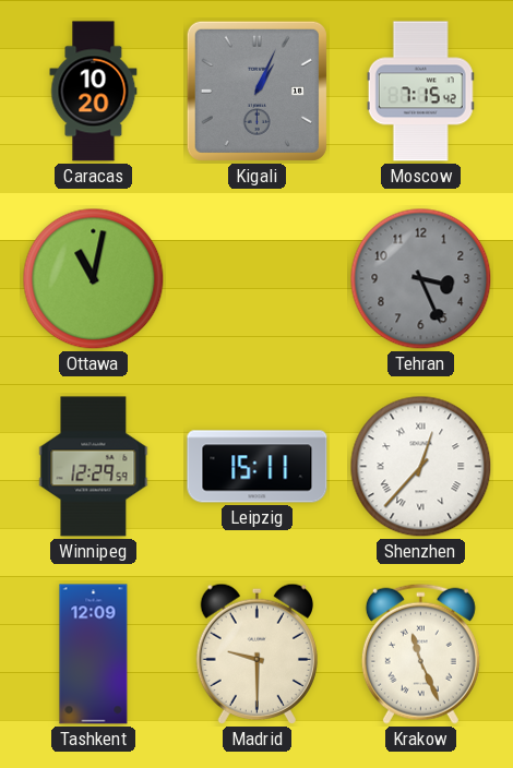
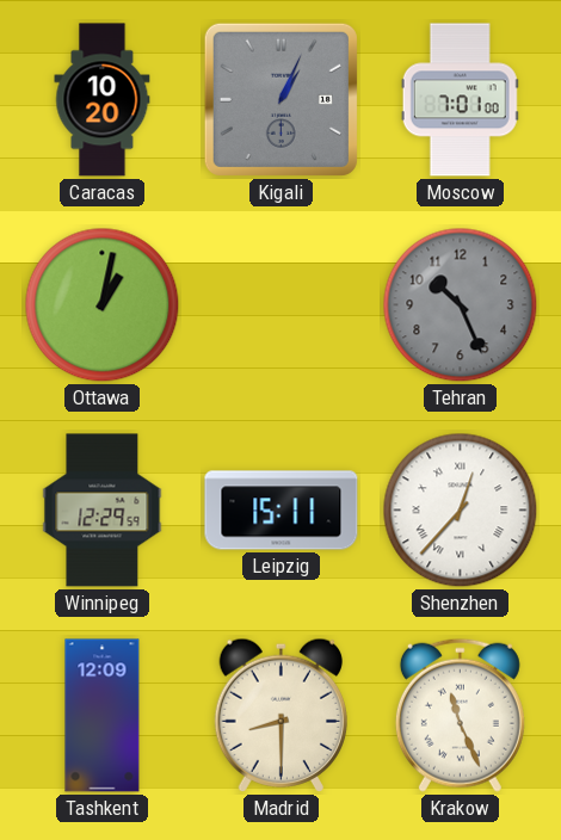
Moscow: 7:15 -> 7:01 (460, 100)
Ottawa: 11:02 -> 1:02 (103, 305)
Tehran: 3:26 -> 10:26 (461, 305)
Madrid: 9:30 -> 8:30 (280, 715)
